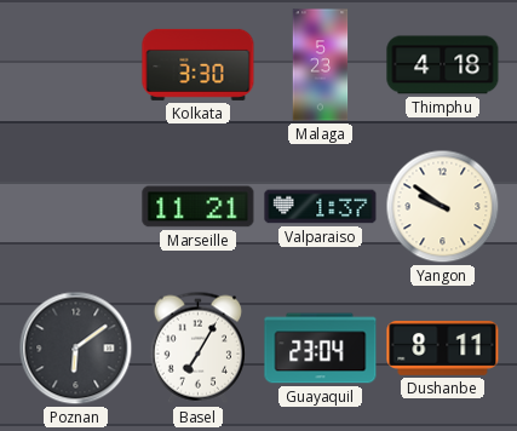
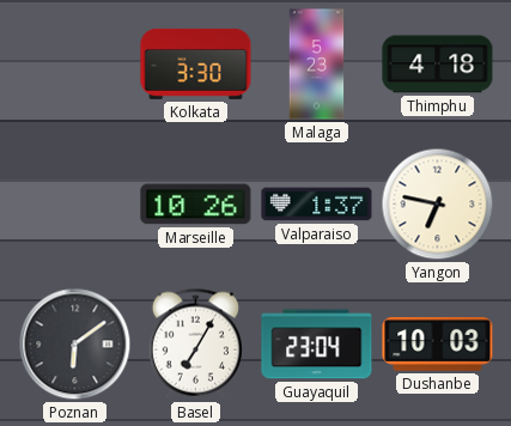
Marseille: 11:21 -> 10:26 (196, 205)
Yangon: 9:51 -> 6:47 (438, 205)
Dushanbe: 8:11 -> 10:03 (438, 343)
